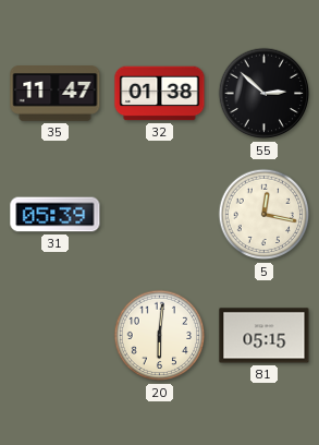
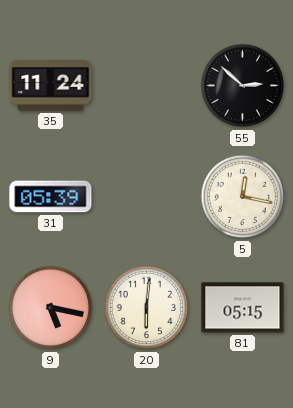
35: 11:47 -> 11:24 (51, 86)
32: 01:38 -> none (160, 94)
9: none -> 5:17 (51, 308)
